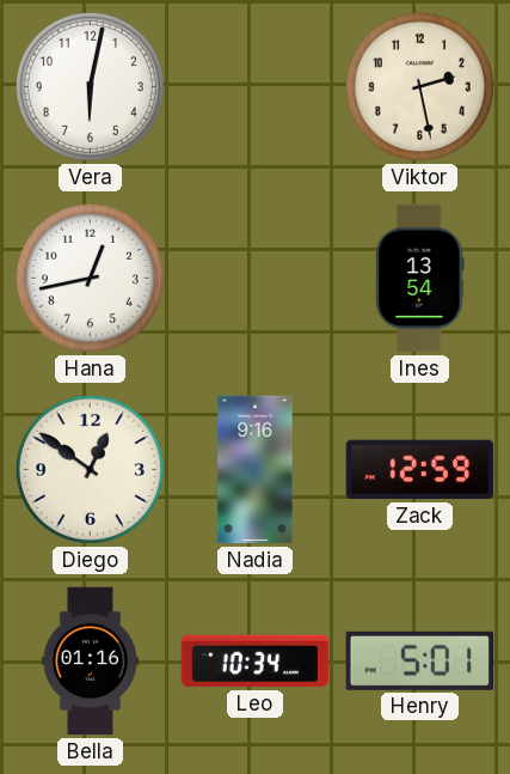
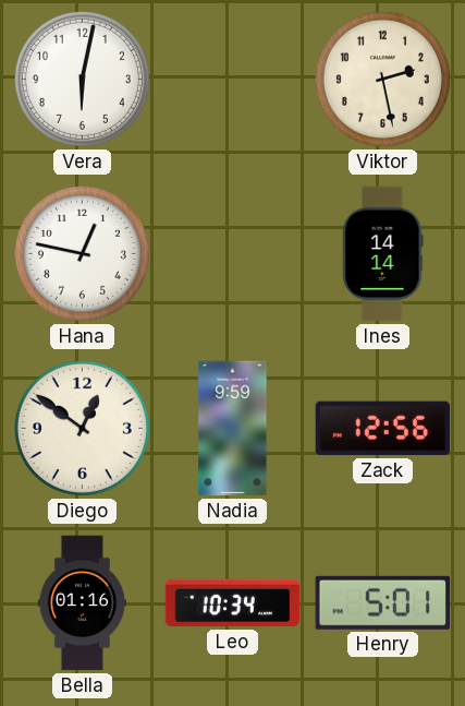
Hana: 12:43 -> 12:47 (82, 253)
Ines: 13:54 -> 14:14 (383, 254)
Nadia: 9:16 -> 9:59 (233, 429)
Zack: 12:59 -> 12:56 (383, 429)
